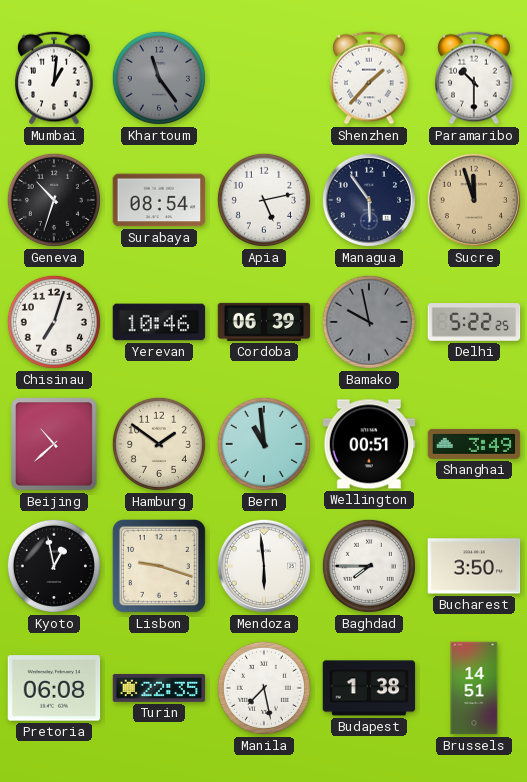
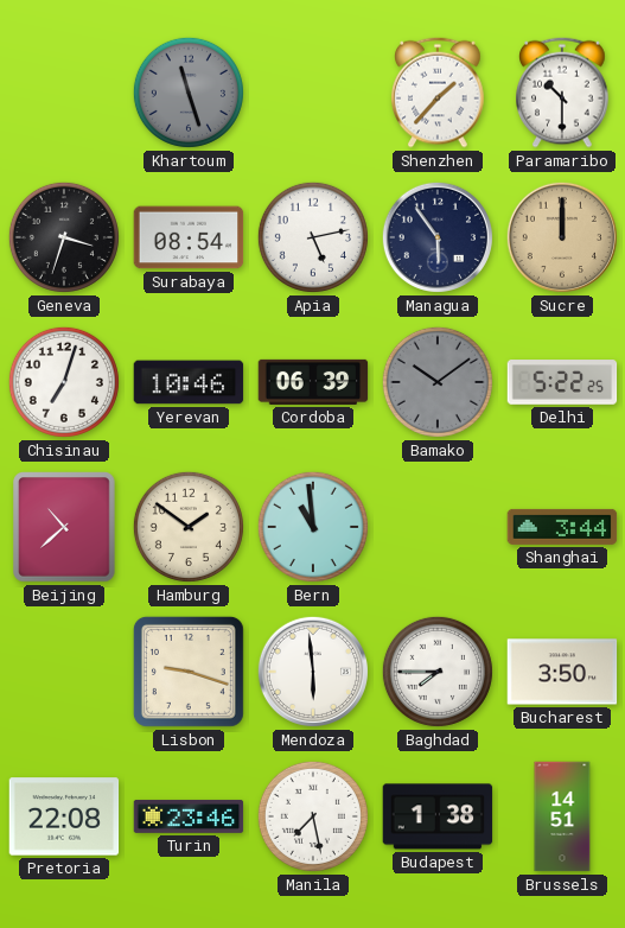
Mumbai: 1:01 -> none (54, 78)
Khartoum: 11:24 -> 11:27 (189, 93)
Geneva: 10:33 -> 3:33 (64, 237)
Sucre: 11:57 -> 12:00 (562, 237)
Bamako: 9:58 -> 10:09 (438, 382)
Wellington: 00:51 -> none (369, 444)
Shanghai: 3:49 -> 3:44 (562, 527)
Kyoto: 12:58 -> none (54, 566)
Pretoria: 06:08 -> 22:08 (64, 816)
Turin: 22:35 -> 23:46 (189, 816)
